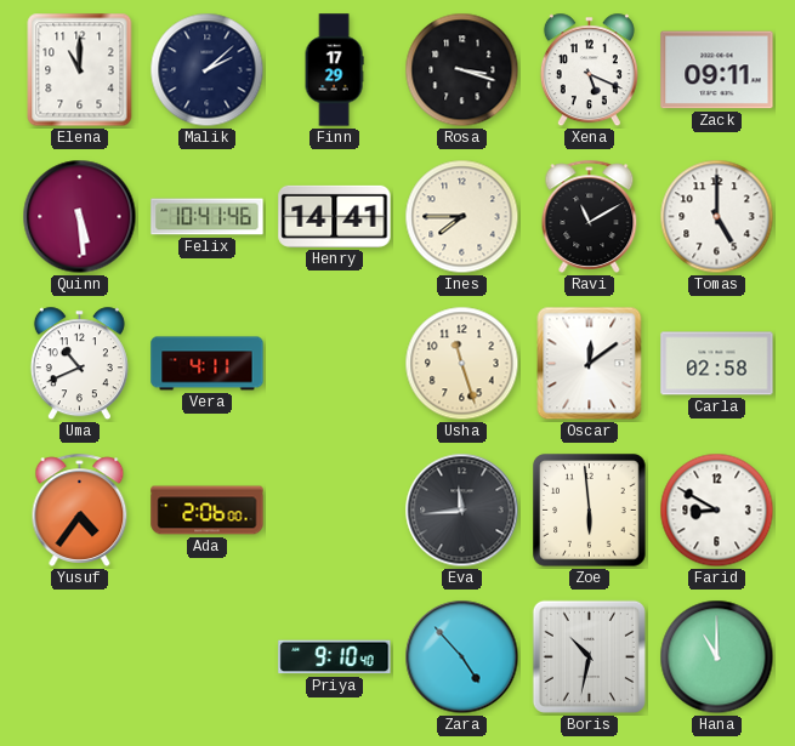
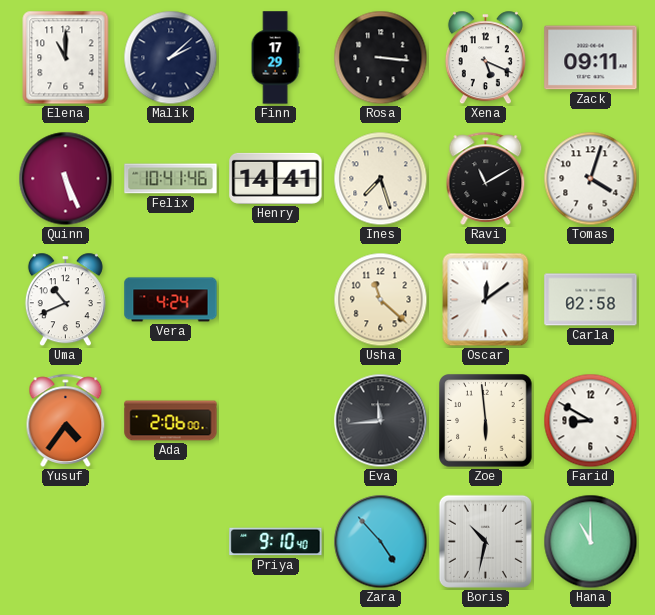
Rosa: 3:18 -> 3:16 (381, 58)
Quinn: 5:29 -> 5:26 (66, 179)
Ines: 7:45 -> 7:27 (381, 179)
Tomas: 5:00 -> 4:03 (591, 179)
Vera: 4:11 -> 4:24 (171, 300)
Usha: 11:27 -> 11:22 (381, 300)
